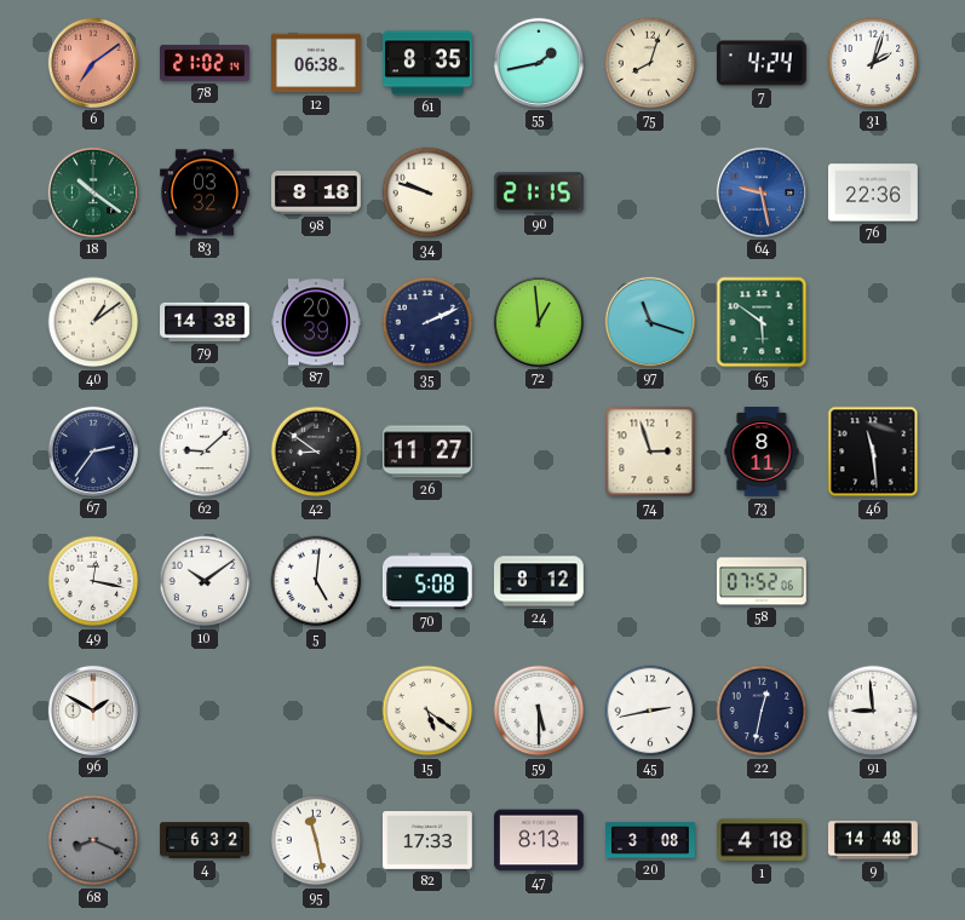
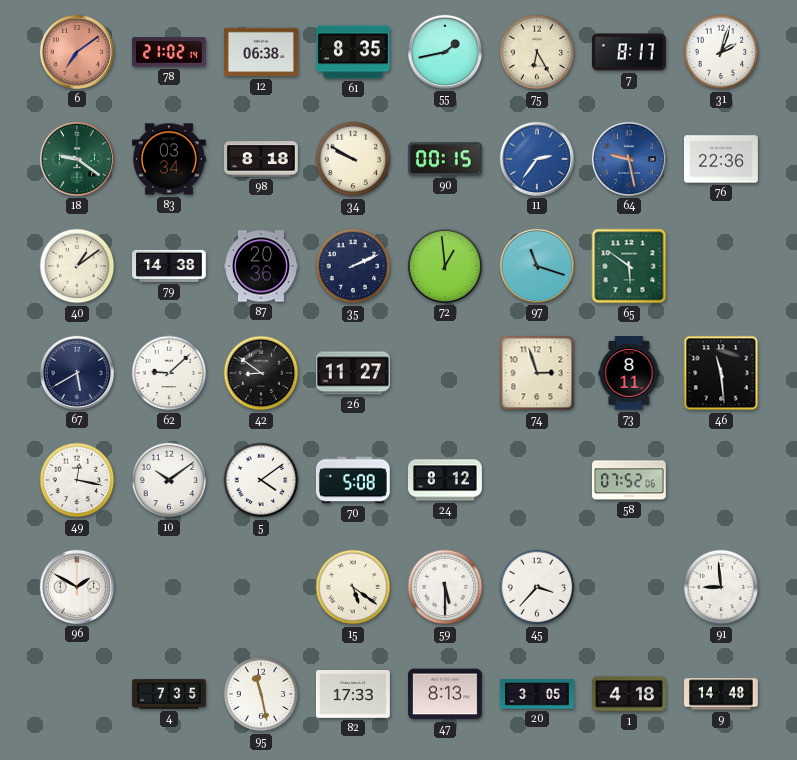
75: 8:03 -> 6:25 (537, 52)
7: 4:24 -> 8:17 (629, 52)
18: 10:21 -> 9:21 (77, 159)
83: 03:32 -> 03:34 (170, 159)
34: 9:48 -> 9:50 (353, 159)
90: 21:15 -> 00:15 (445, 159)
11: none -> 2:36 (537, 159)
87: 20:39 -> 20:36 (262, 266)
67: 2:36 -> 5:40 (77, 373)
5: 5:01 -> 4:09 (261, 480)
45: 2:43 -> 3:37 (537, 587)
22: 12:32 -> none (762, 711)
68: 8:19 -> none (93, 840)
4: 6:32 -> 7:35 (169, 694)
20: 3:08 -> 3:05 (537, 694)
